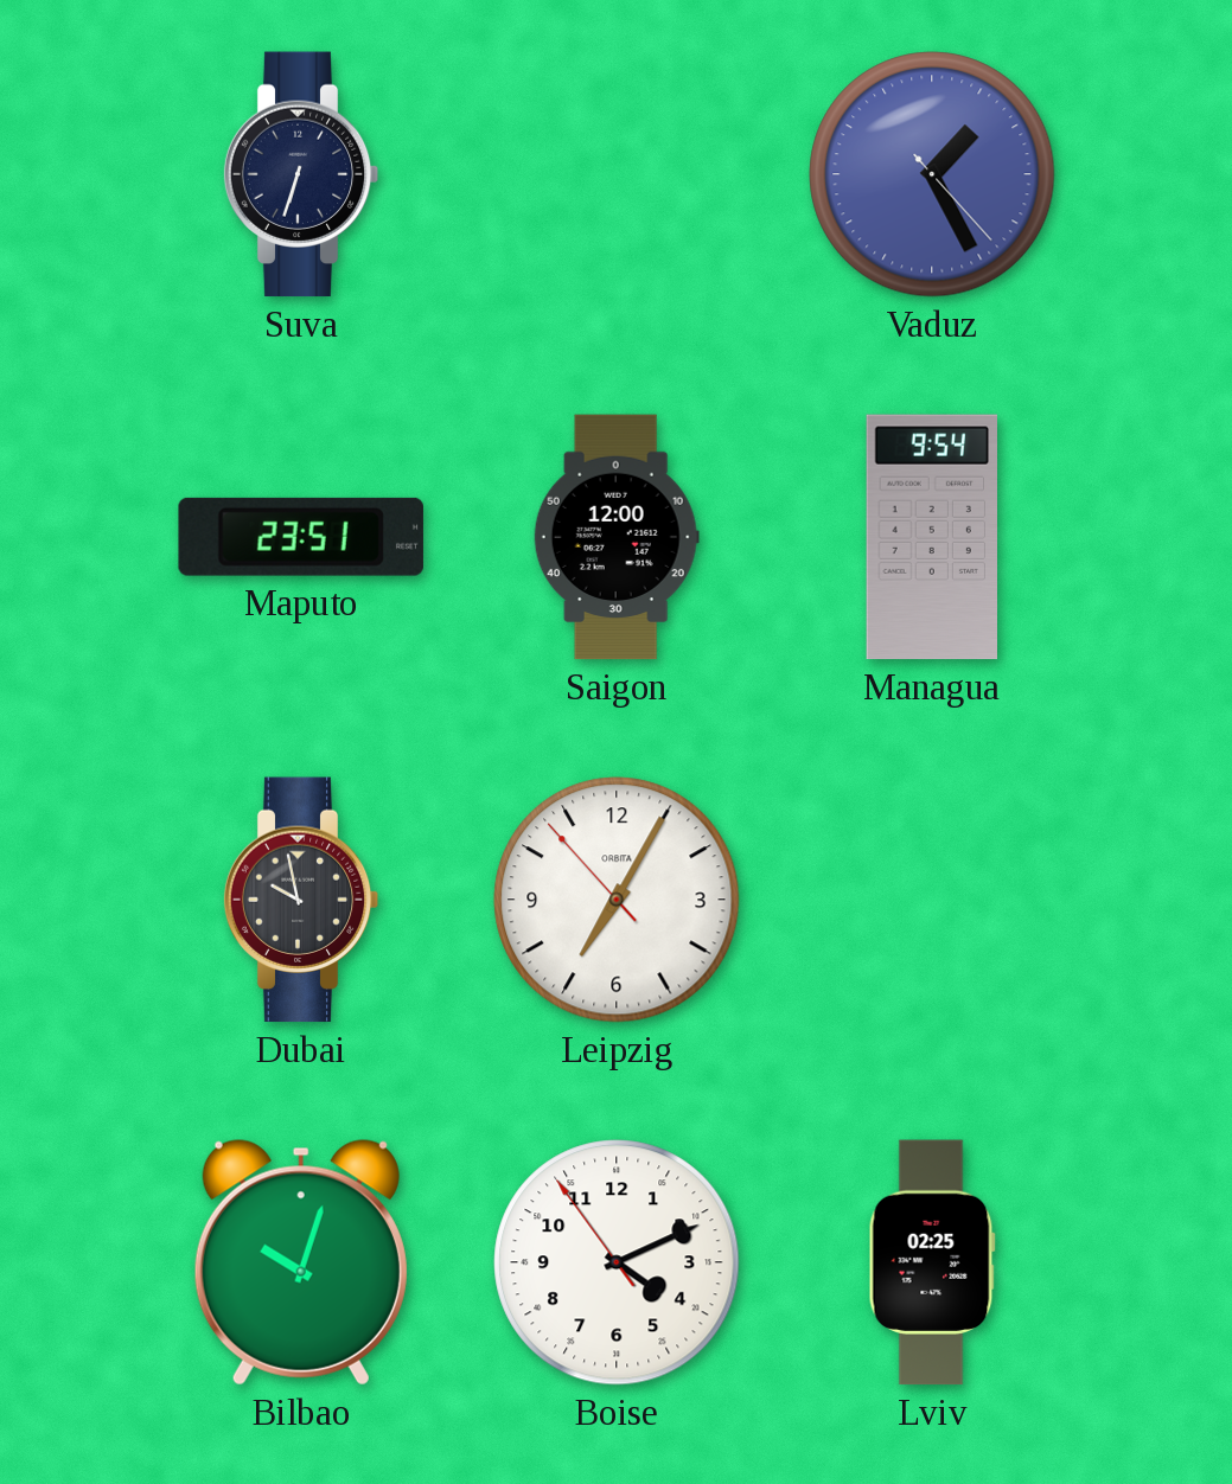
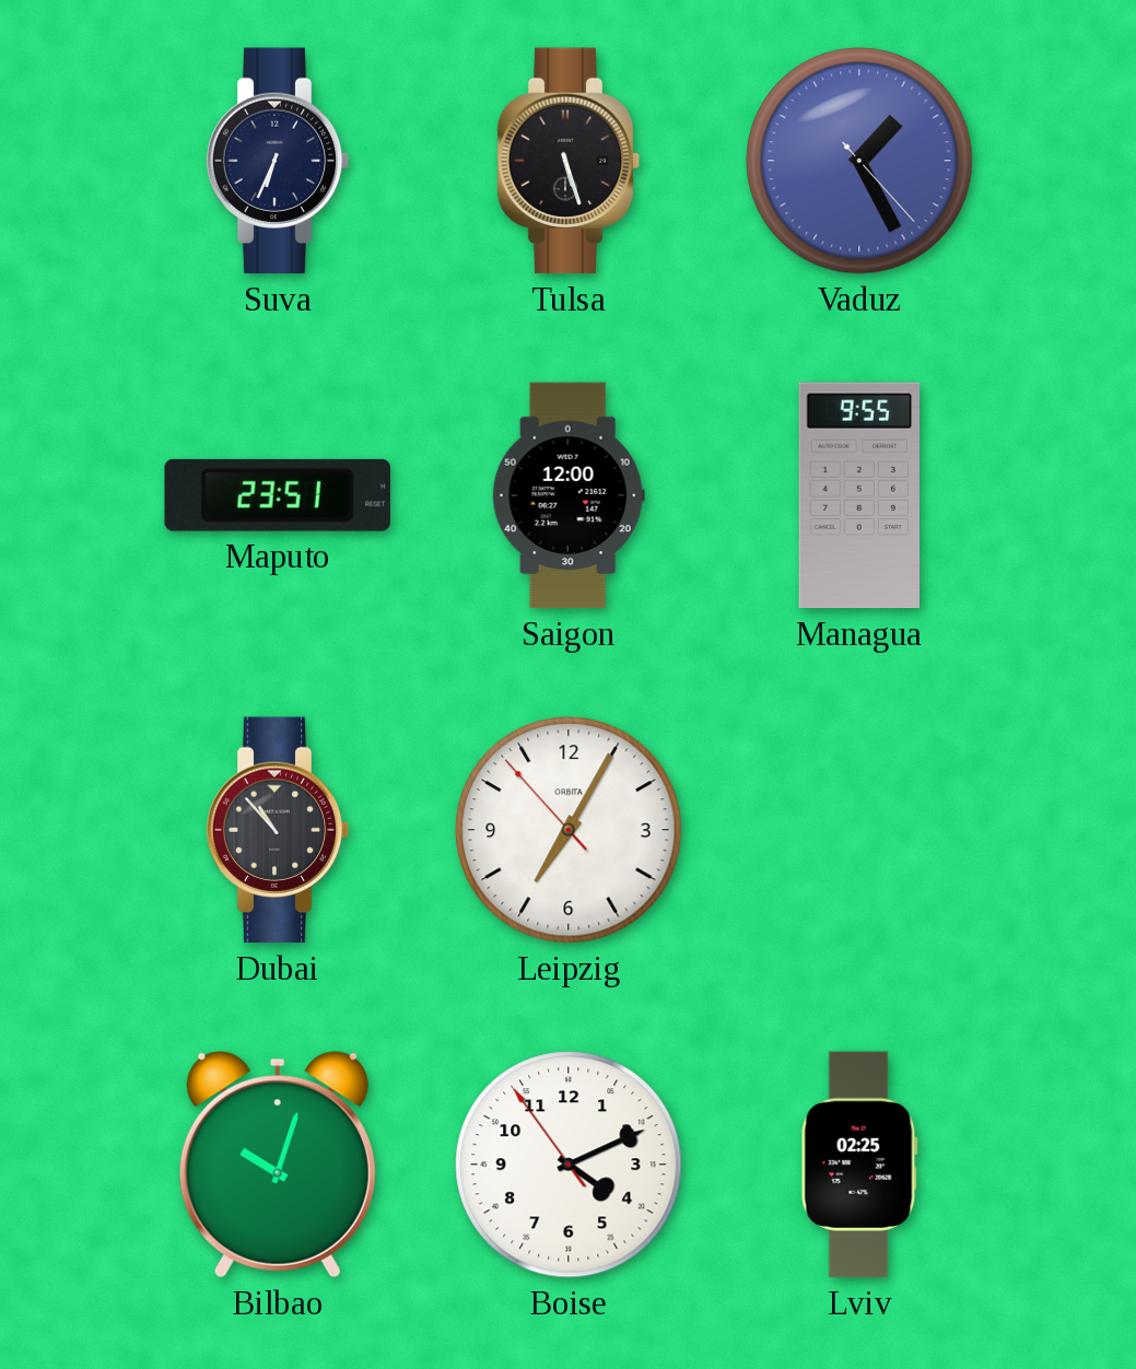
Suva: 6:33 -> 6:34 (278, 161)
Tulsa: none -> 5:27 (569, 161)
Managua: 9:54 -> 9:55 (858, 495)
Dubai: 9:58 -> 10:53 (278, 830)
